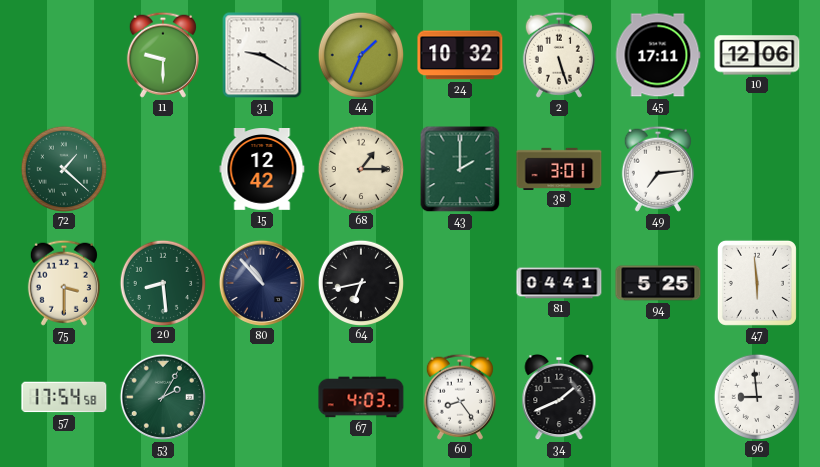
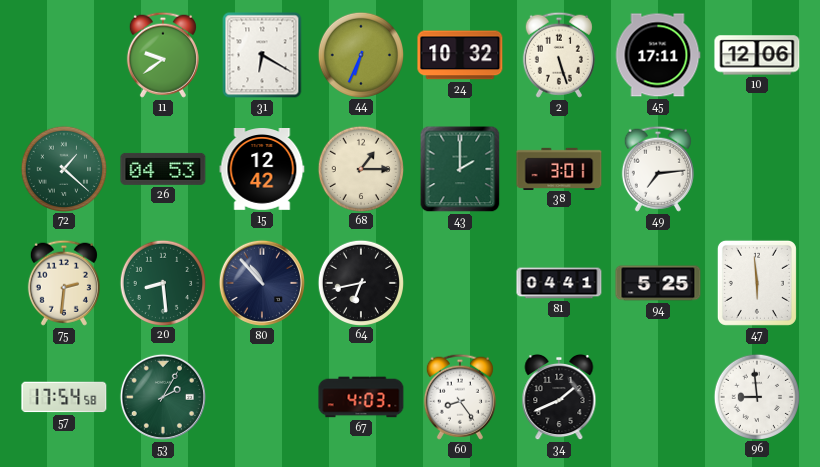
11: 9:30 -> 9:39 (163, 55)
31: 9:20 -> 6:20 (262, 55)
44: 1:34 -> 6:34 (360, 54)
26: none -> 04:53 (163, 169)
75: 3:30 -> 2:31 (64, 283)
